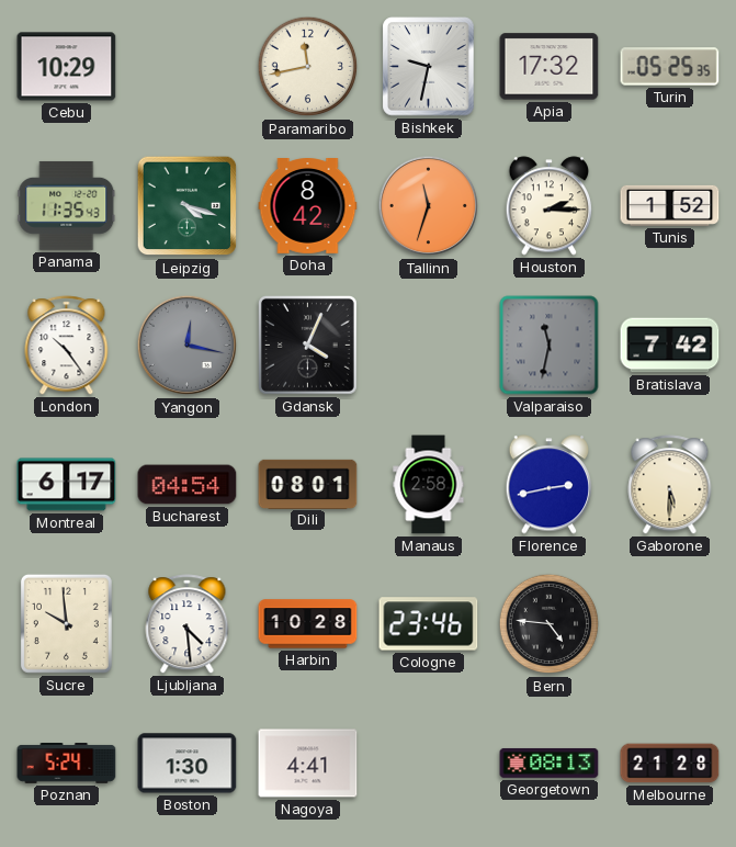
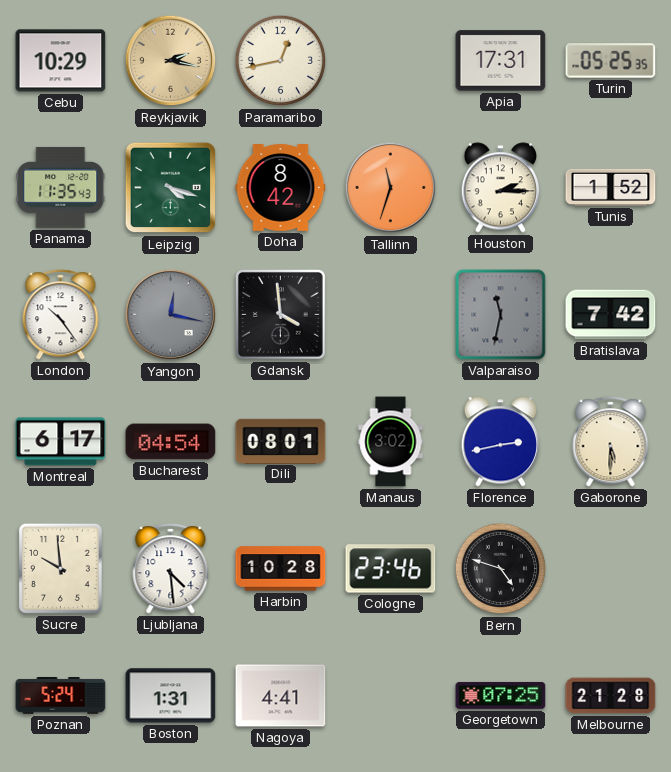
Reykjavik: none -> 2:17 (171, 61)
Paramaribo: 11:43 -> 12:43 (281, 61)
Bishkek: 9:32 -> none (429, 67)
Apia: 17:32 -> 17:31 (501, 61)
Gdansk: 4:04 -> 3:59 (280, 314)
Manaus: 2:58 -> 3:02 (391, 442)
Bern: 4:46 -> 4:48 (501, 569)
Boston: 1:30 -> 1:31 (171, 696)
Georgetown: 08:13 -> 07:25 (501, 696)
